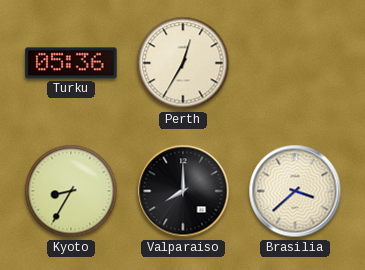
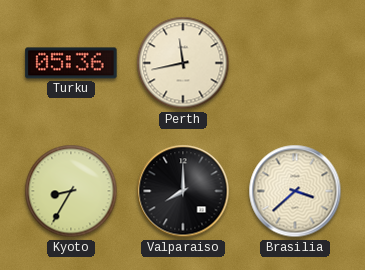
Perth: 12:35 -> 11:43 (183, 63)
